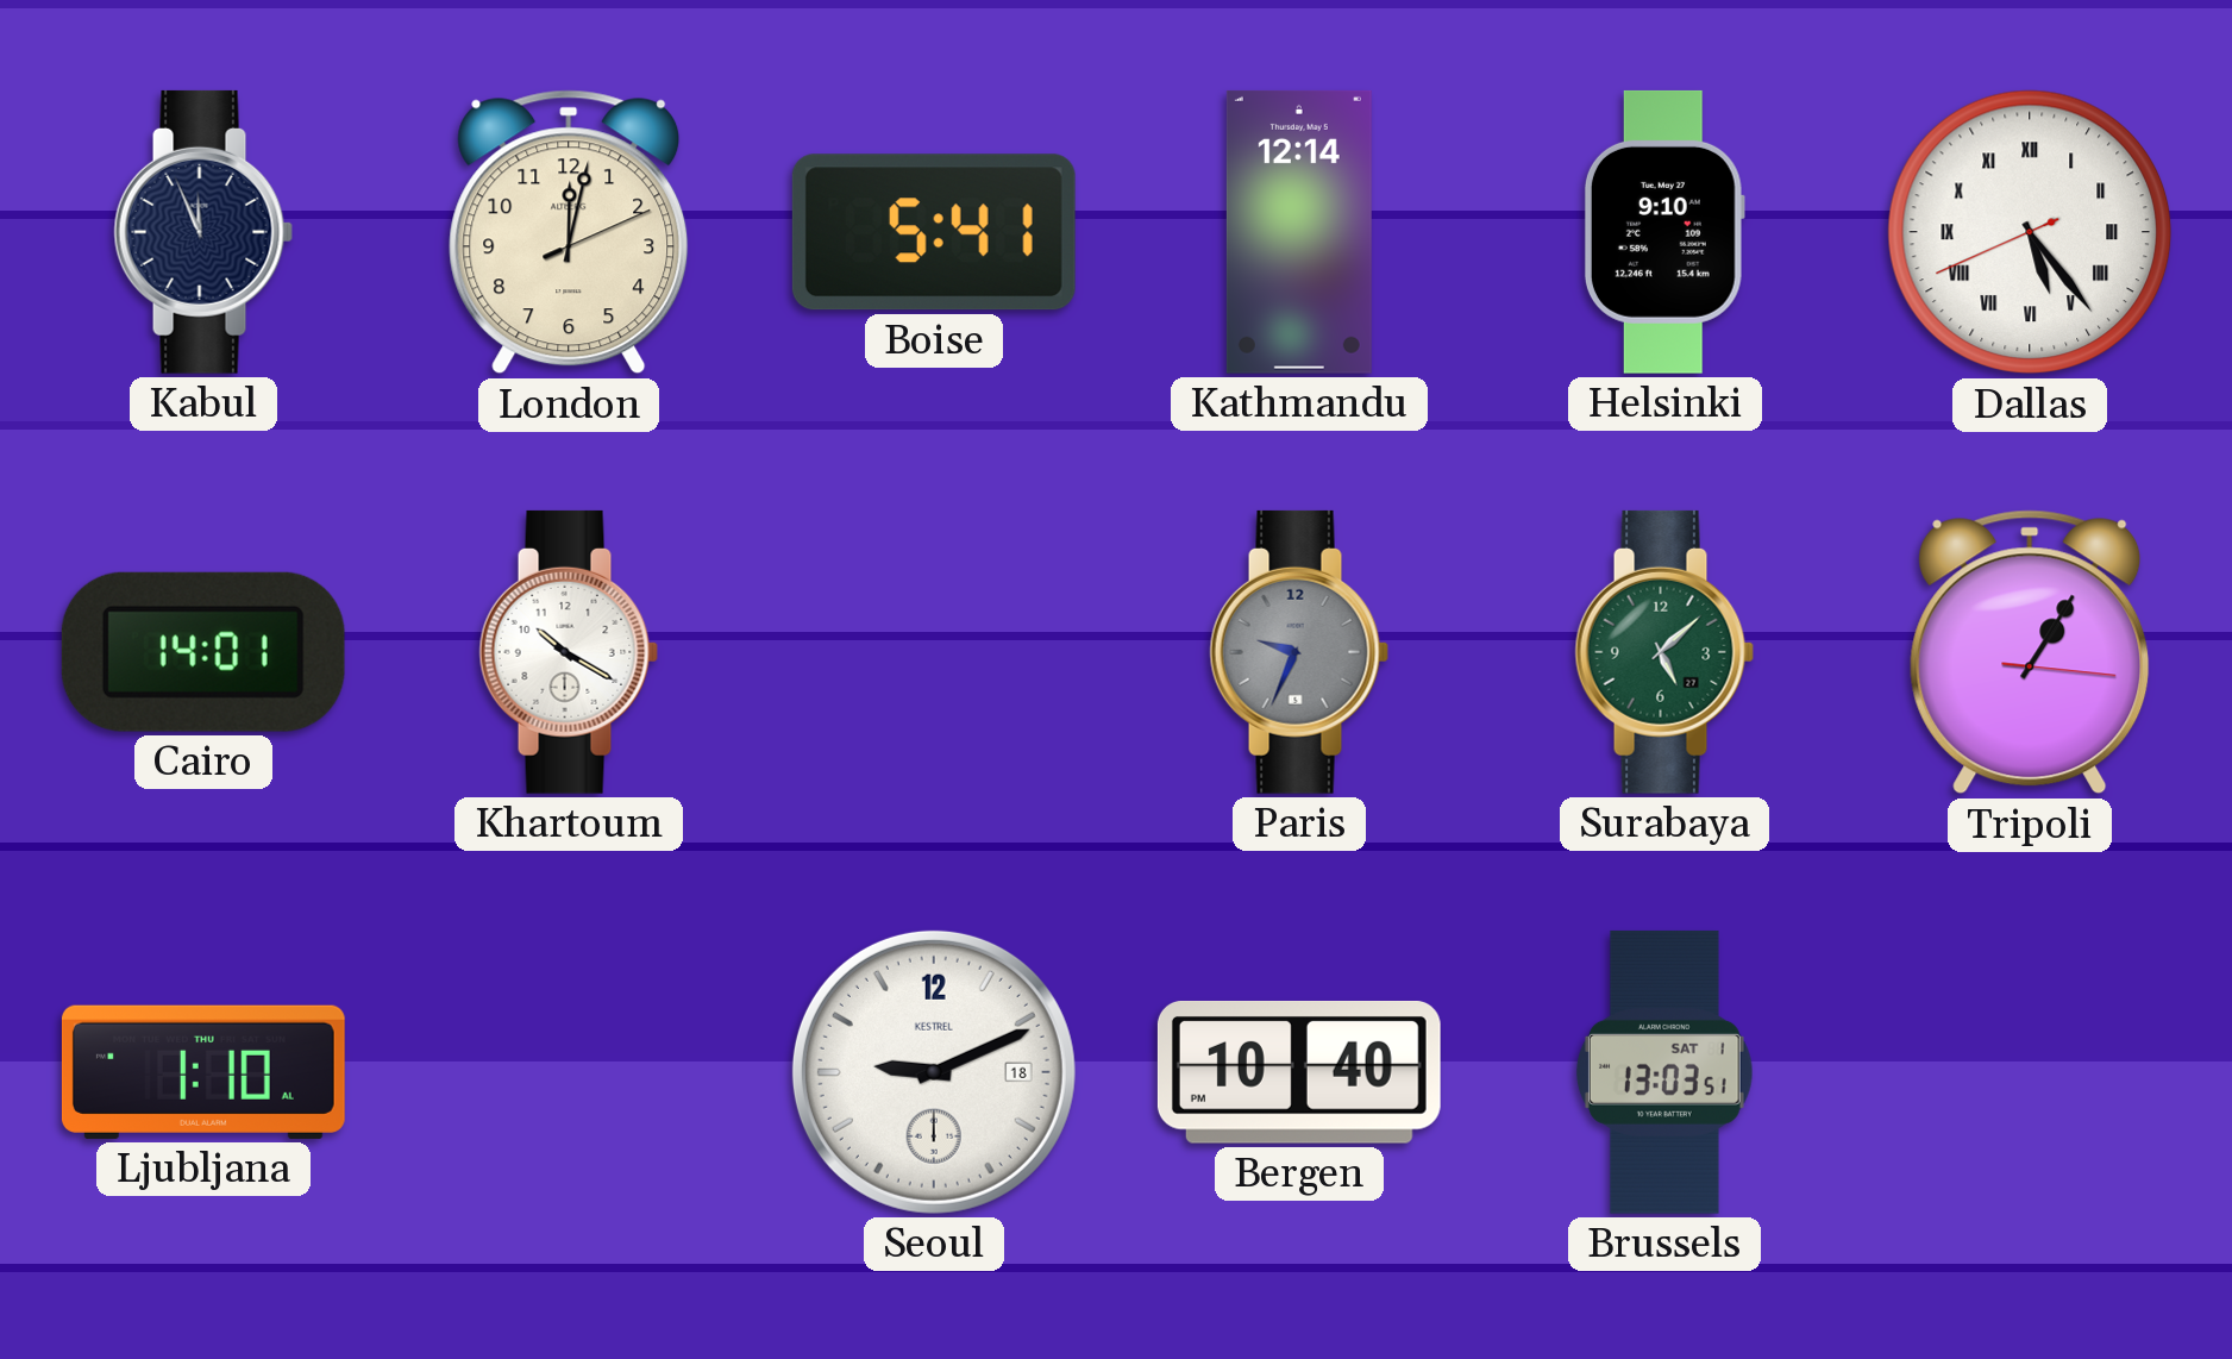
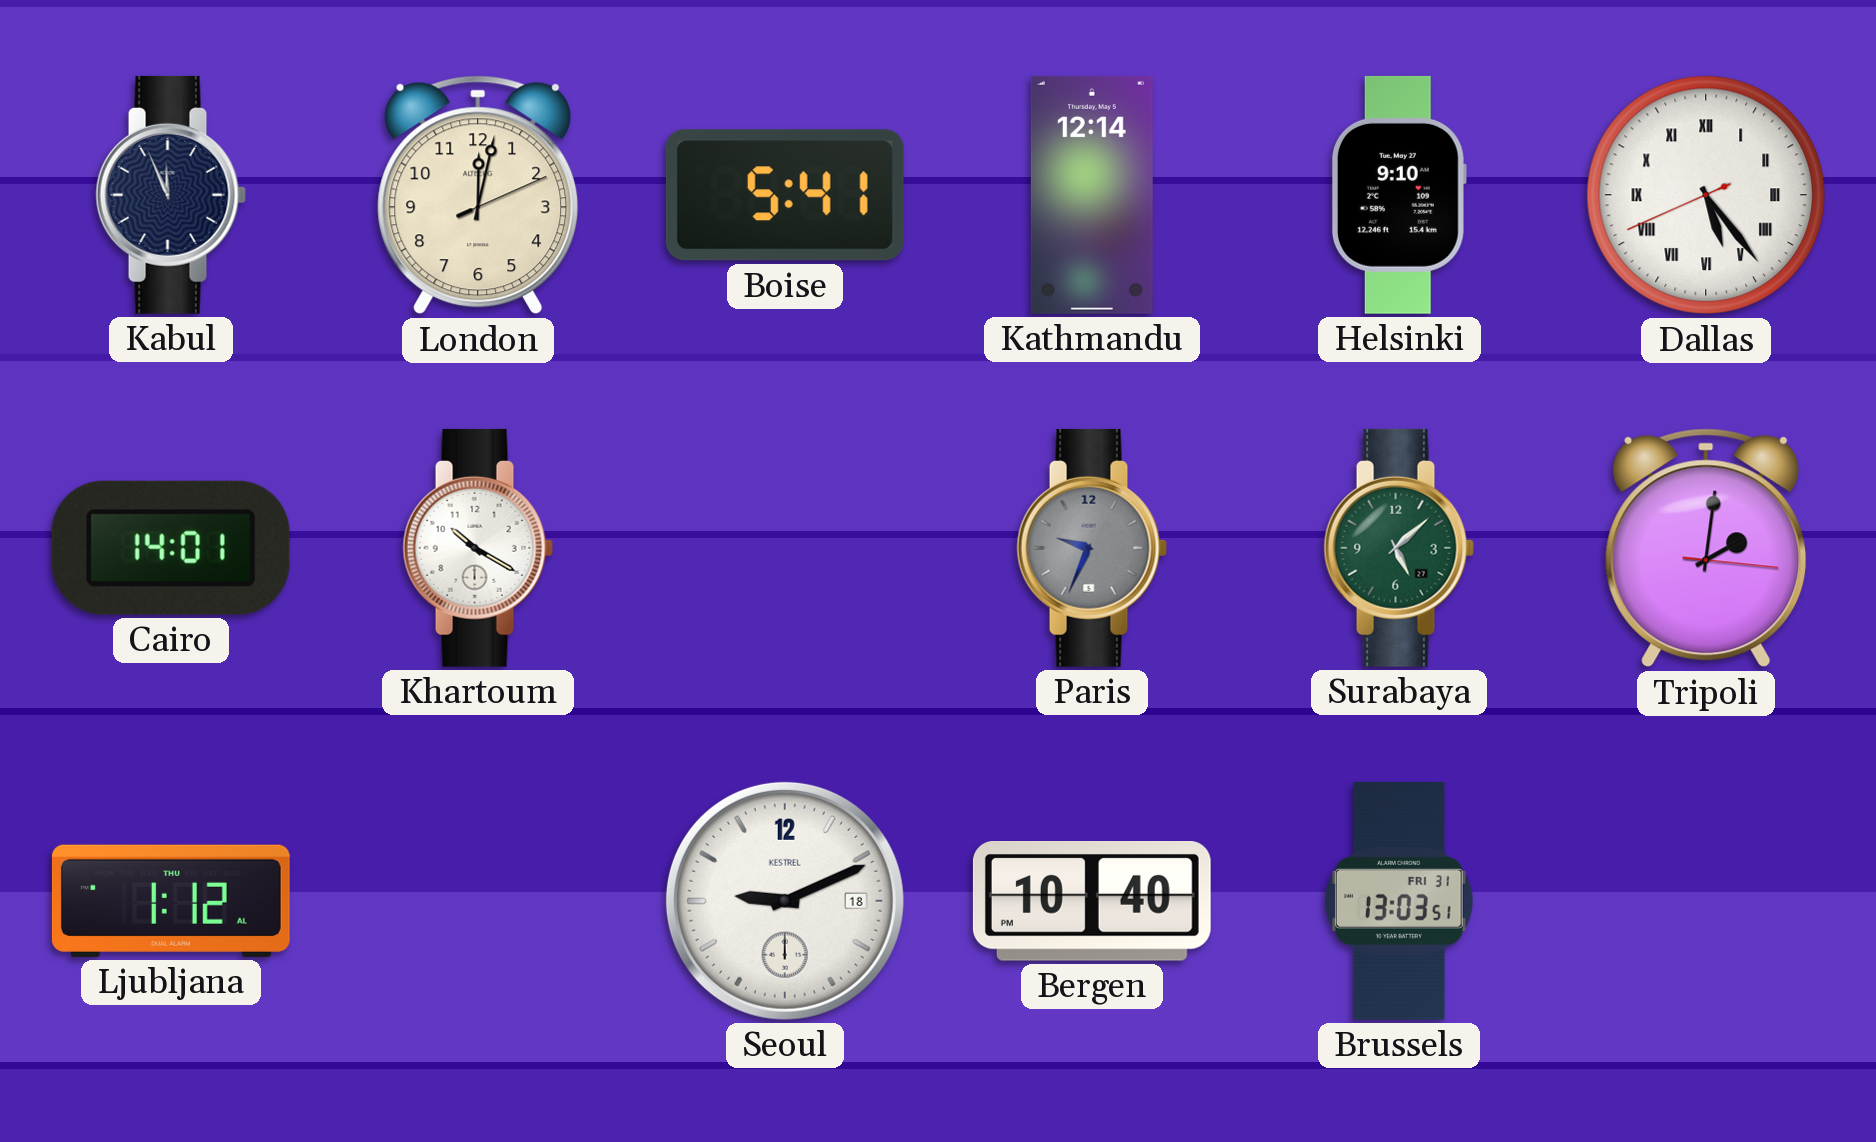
Tripoli: 1:05 -> 2:01 (1706, 548)
Ljubljana: 1:10 -> 1:12 (171, 901)
Brussels date: SAT 1 -> FRI 31 (1399, 901)
